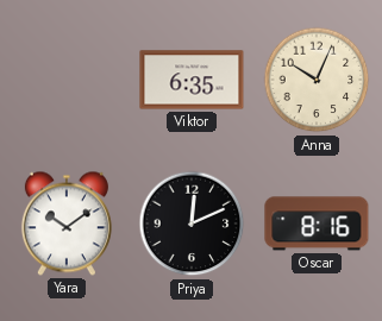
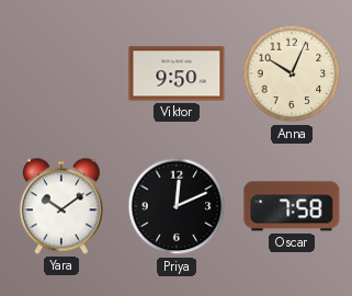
Viktor: 6:35 -> 9:50 (177, 73)
Oscar: 8:16 -> 7:58 (292, 206)
